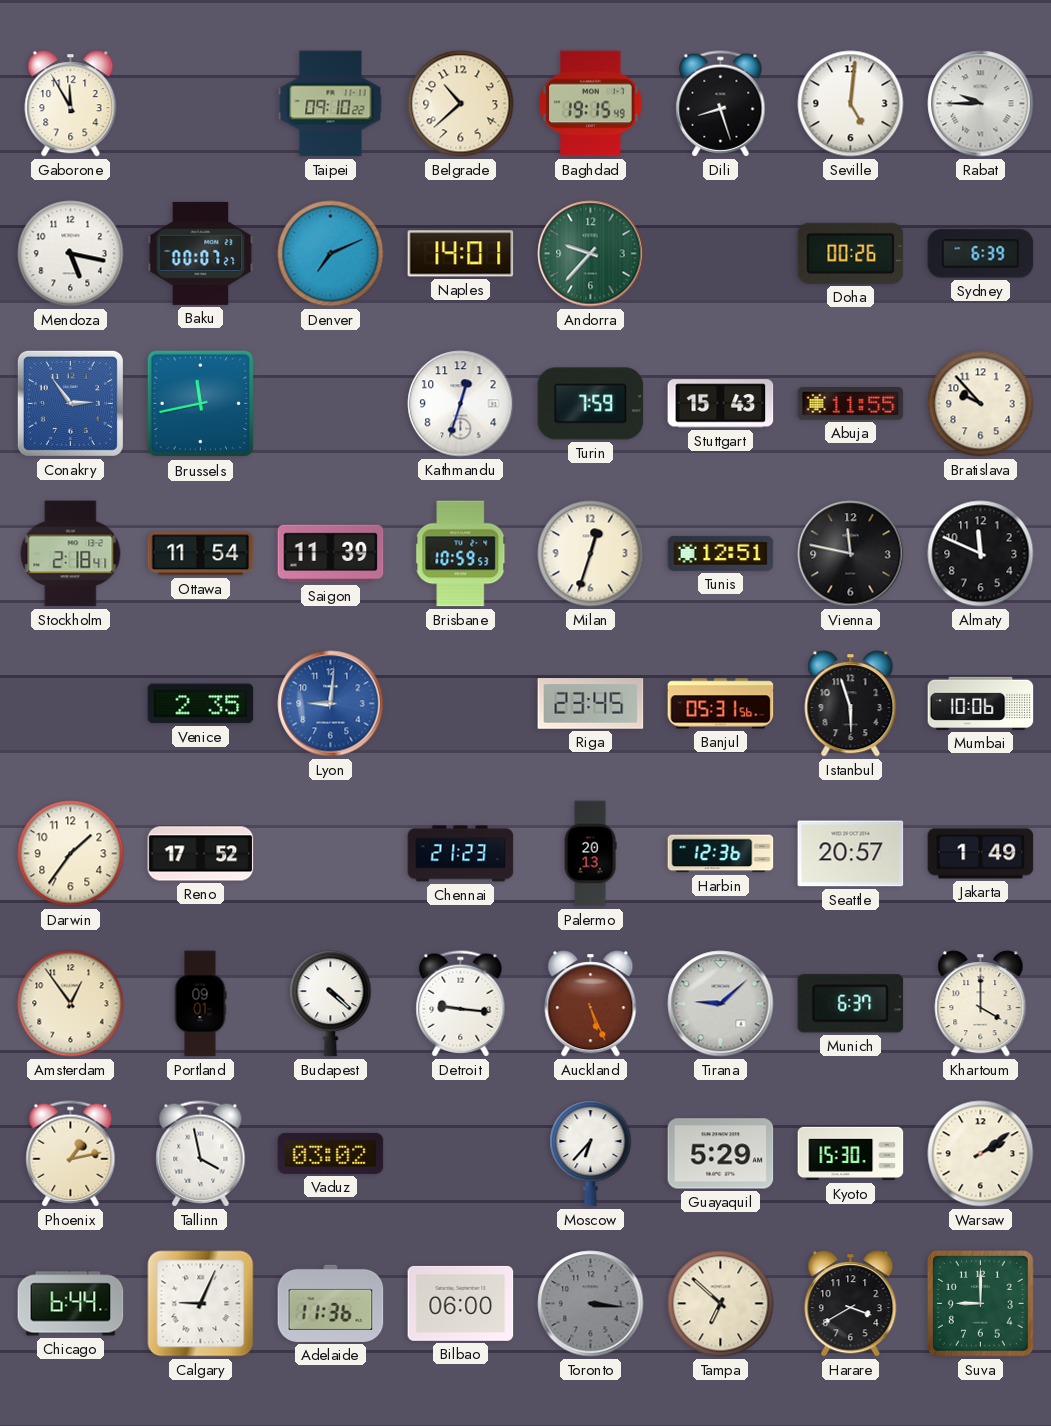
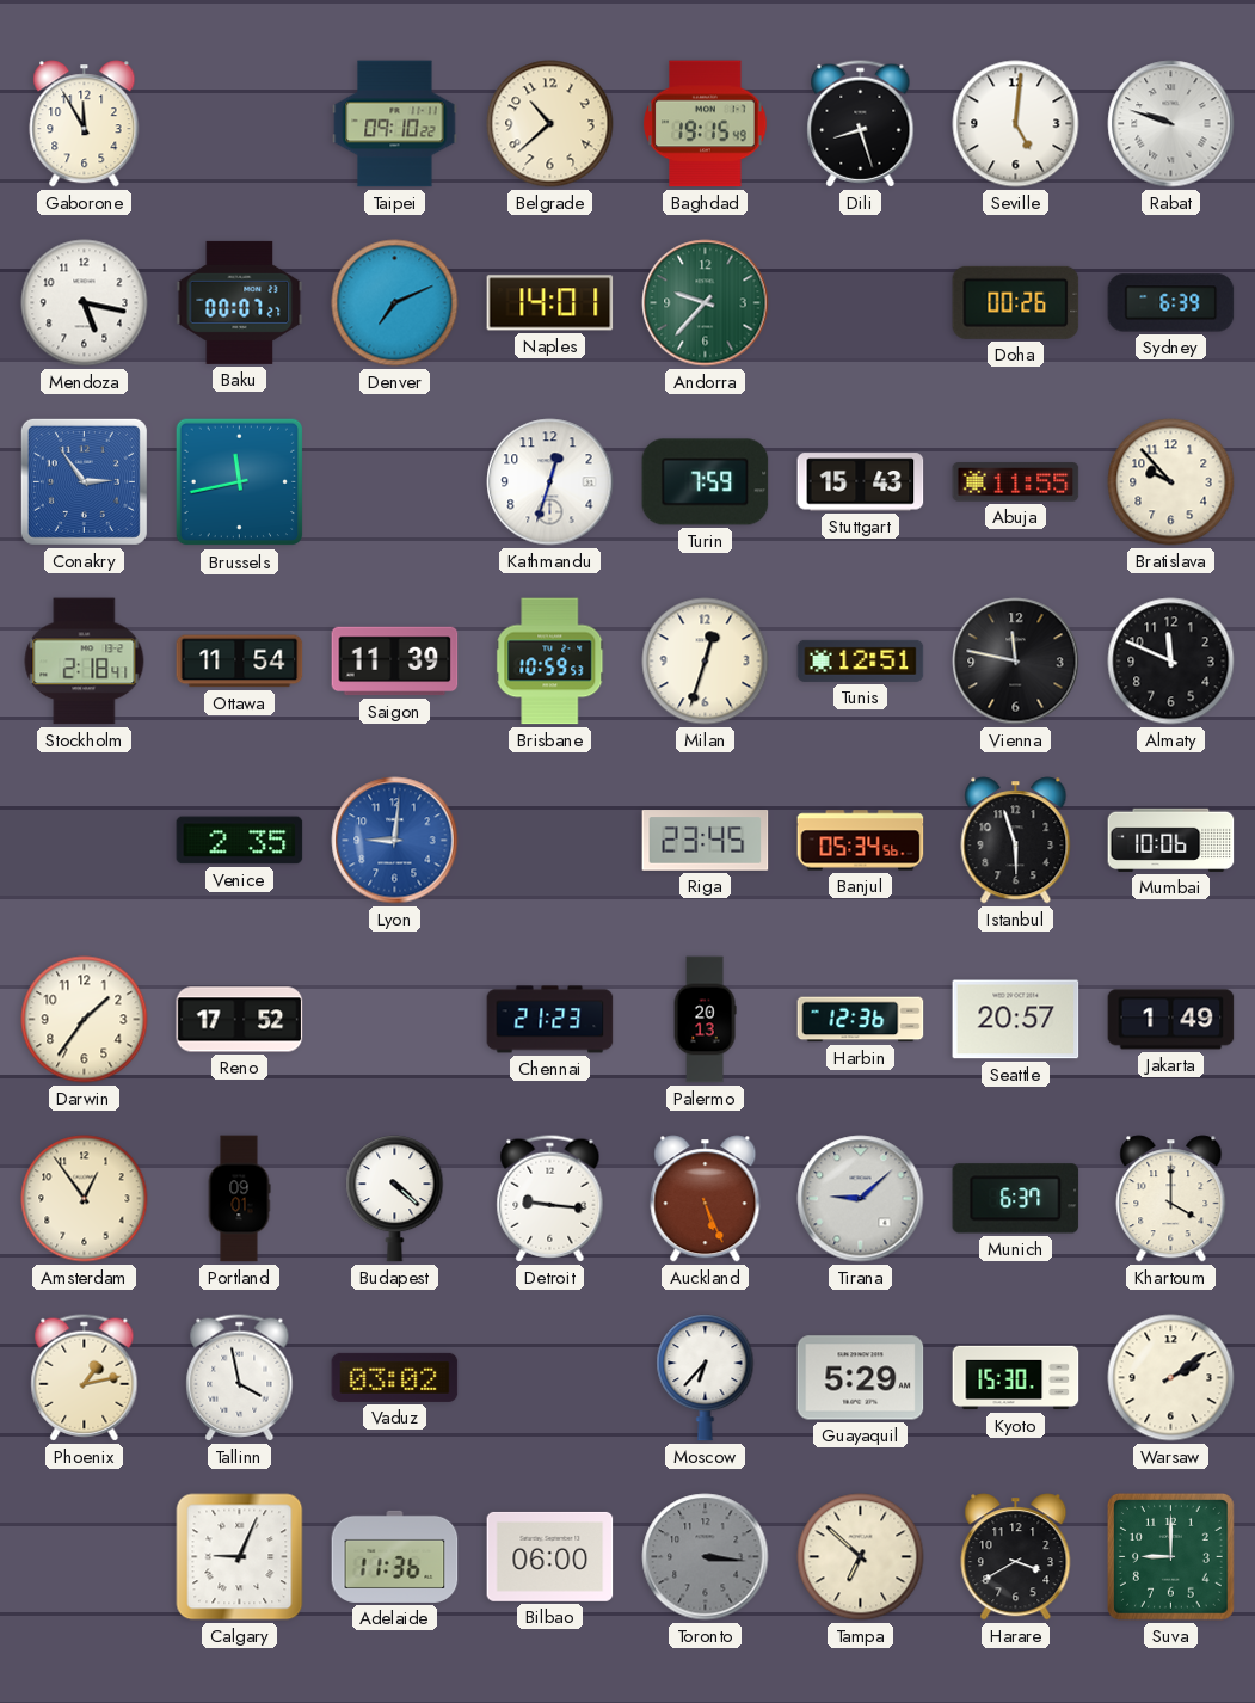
Rabat: 9:45 -> 9:48 (1171, 124)
Banjul: 05:31 -> 05:34 (861, 841)
Chicago: 6:44 -> none (71, 1304)
